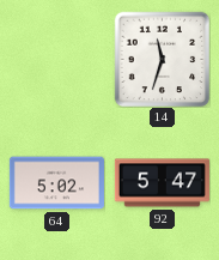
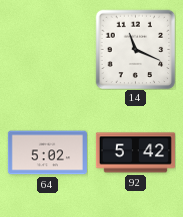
14: 11:33 -> 11:19 (135, 49)
92: 5:47 -> 5:42 (135, 153)
